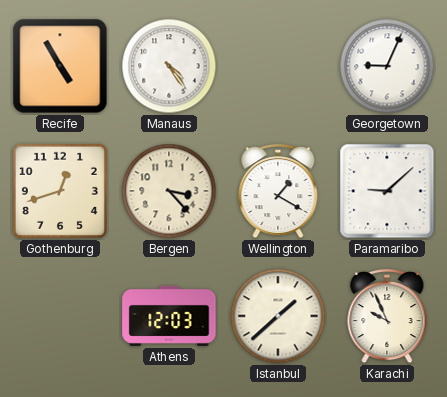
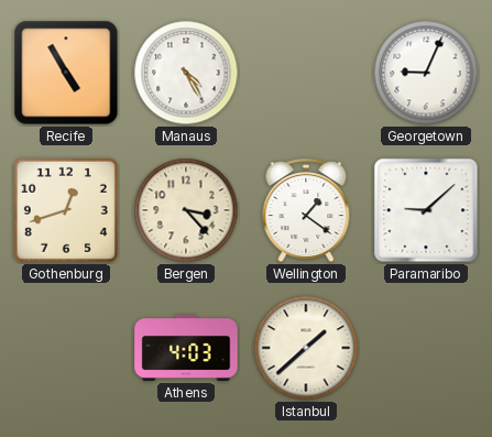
Manaus: 4:24 -> 4:25 (186, 73)
Wellington: 1:20 -> 1:21 (306, 211)
Athens: 12:03 -> 4:03 (186, 348)
Karachi: 9:56 -> none (387, 317)
